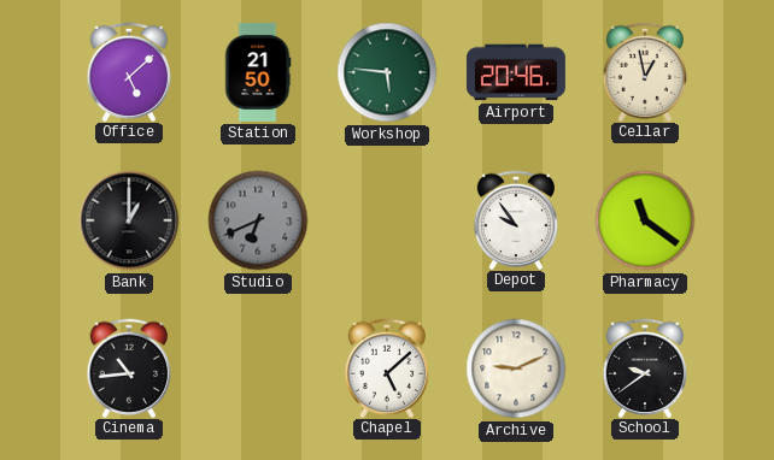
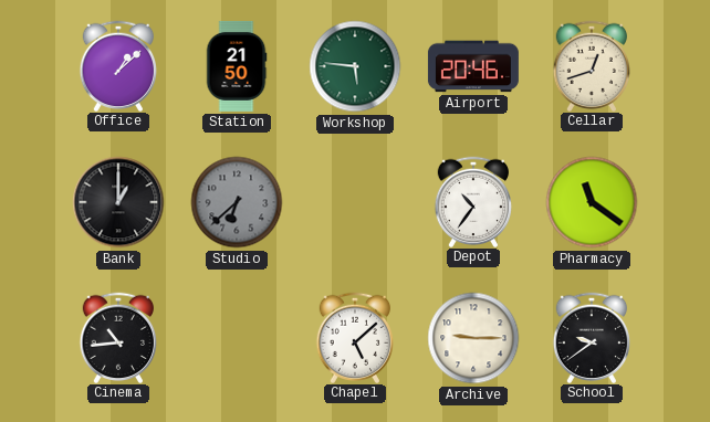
Office: 5:08 -> 1:08 (118, 65)
Cellar: 12:58 -> 12:42 (592, 65)
Studio: 6:41 -> 6:38 (237, 202)
Depot: 9:54 -> 10:36 (473, 201)
Archive: 9:11 -> 9:15 (473, 338)
